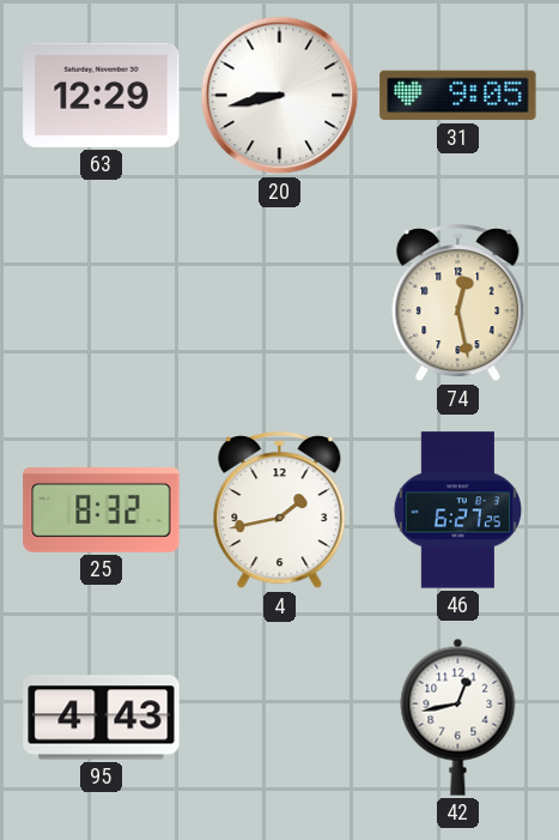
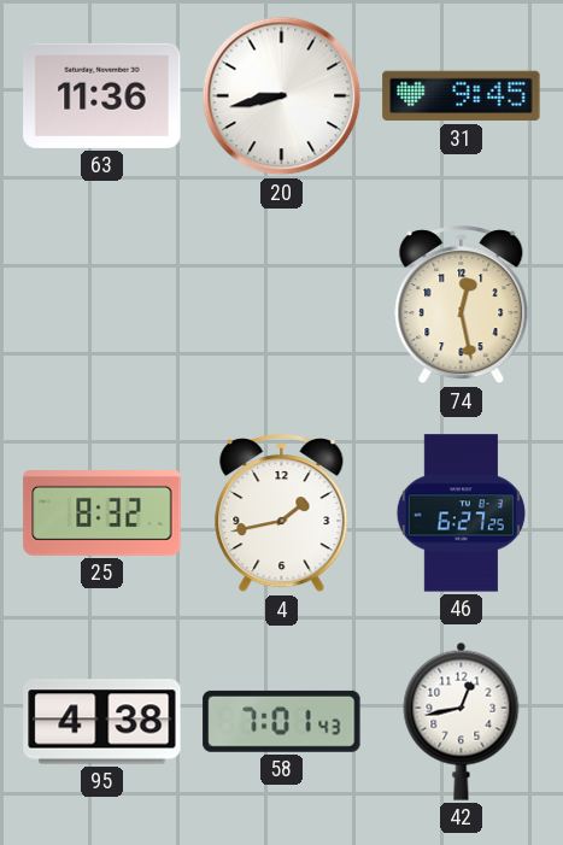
63: 12:29 -> 11:36 (102, 95)
31: 9:05 -> 9:45 (462, 96)
95: 4:43 -> 4:38 (102, 722)
58: none -> 7:01 (282, 721)
